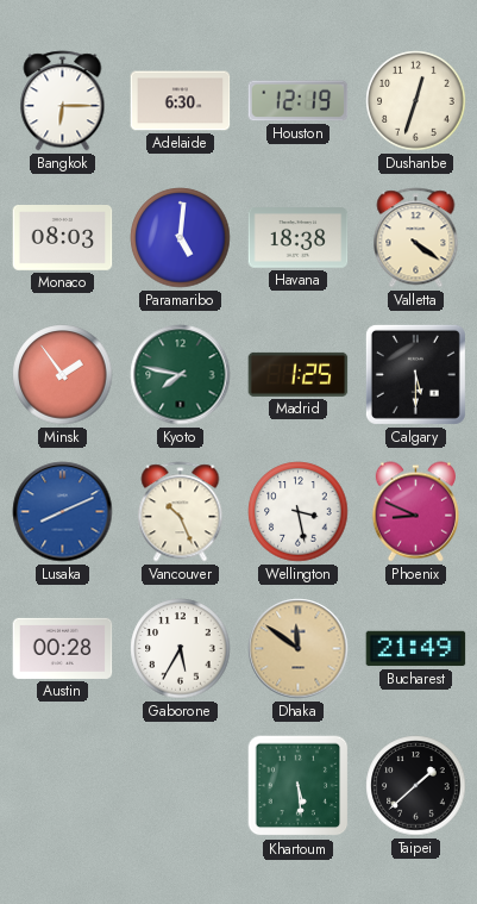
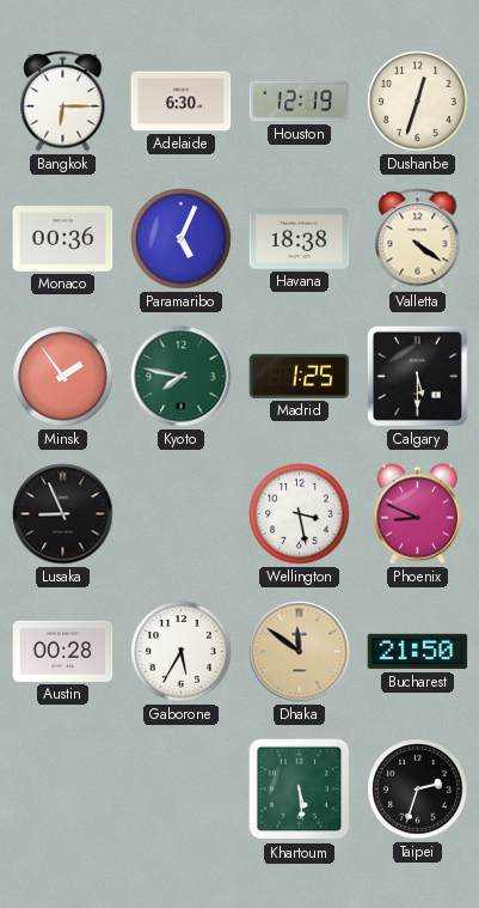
Monaco: 08:03 -> 00:36 (63, 239)
Paramaribo: 5:01 -> 5:04 (182, 239)
Lusaka: 8:11 -> 8:56 (63, 514)
Lusaka dial: blue -> black (63, 514)
Vancouver: 10:26 -> none (181, 512)
Bucharest: 21:49 -> 21:50 (418, 652)
Taipei: 1:38 -> 2:33 (418, 790)
